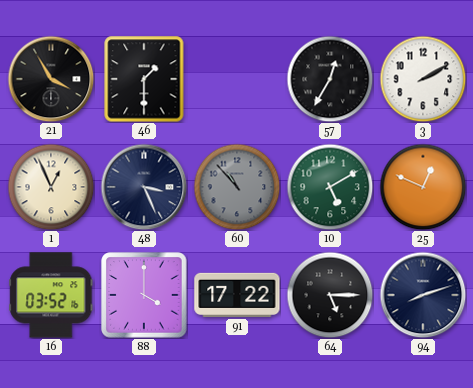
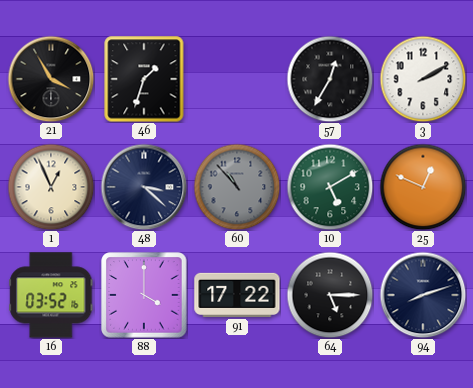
46: 1:30 -> 1:33 (144, 79)
48: 3:26 -> 3:22 (144, 187)
